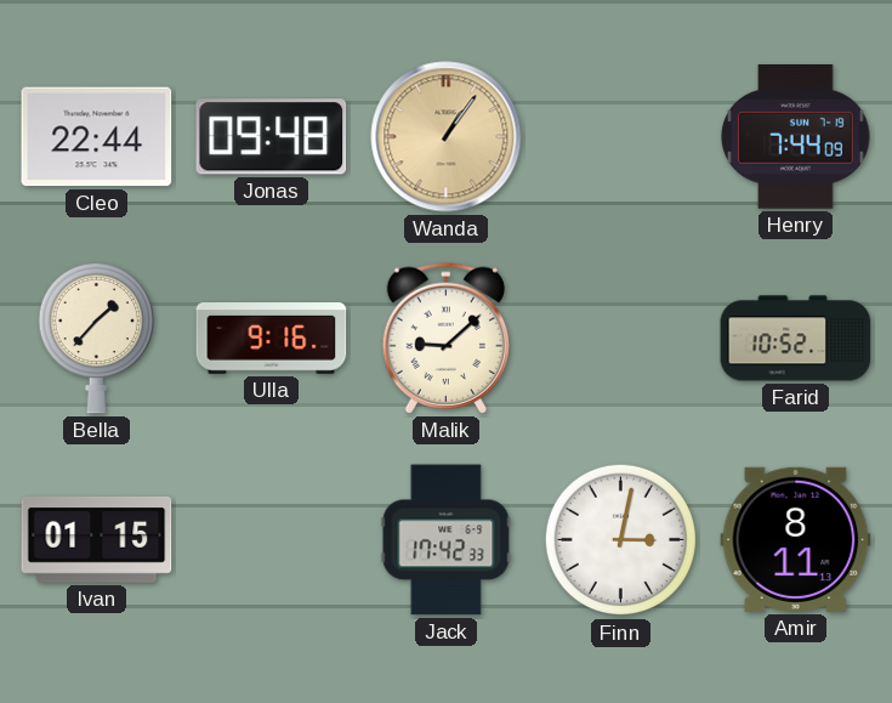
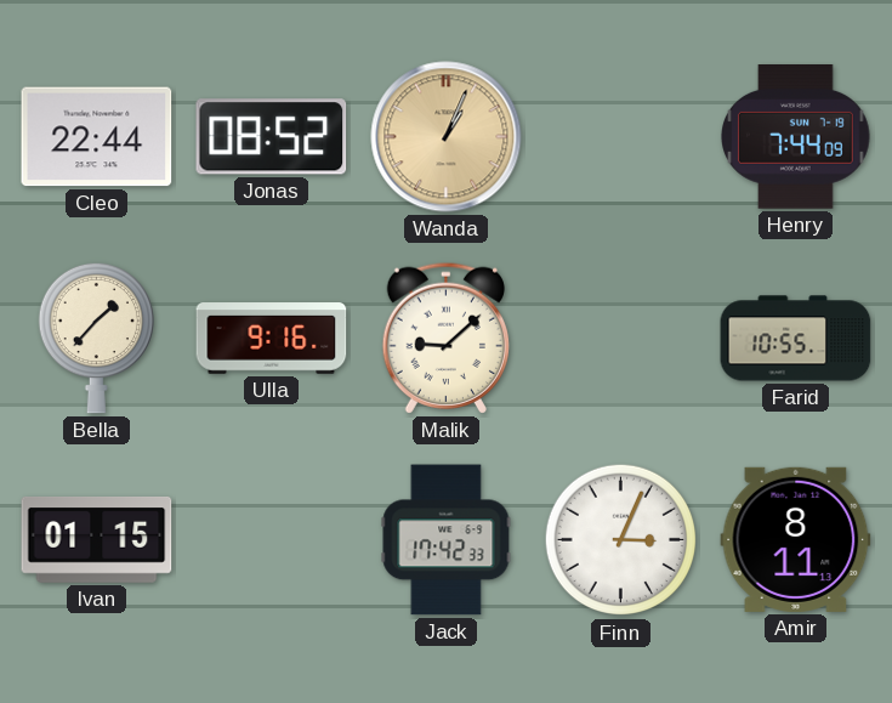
Jonas: 09:48 -> 08:52 (272, 137)
Wanda: 1:06 -> 1:04 (447, 137)
Farid: 10:52 -> 10:55 (796, 339)
Finn: 3:02 -> 3:04 (621, 540)
